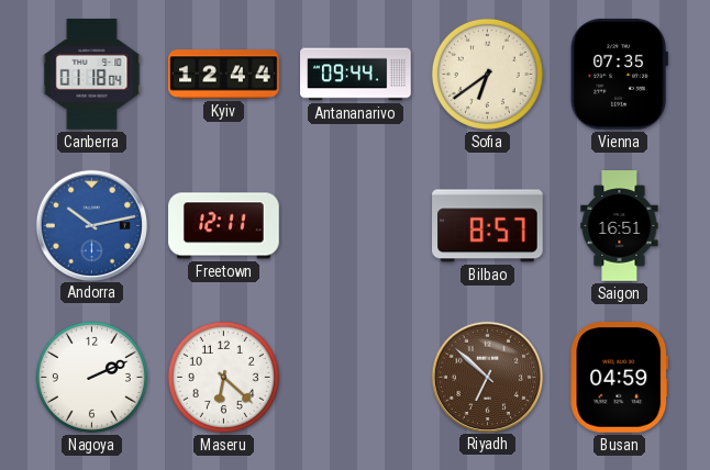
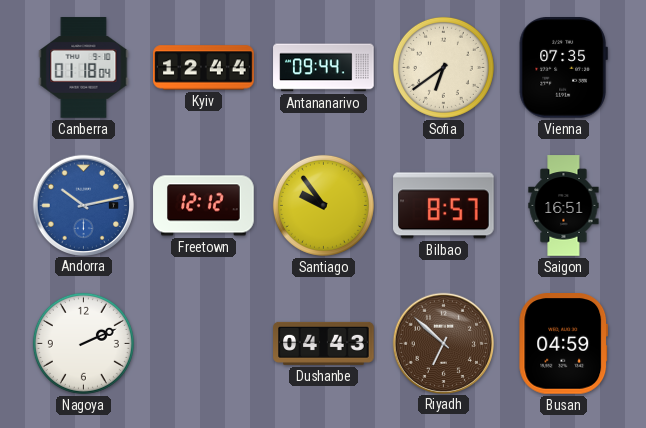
Freetown: 12:11 -> 12:12 (204, 206)
Santiago: none -> 9:54 (323, 205)
Maseru: 6:22 -> none (223, 377)
Dushanbe: none -> 04:43 (324, 343)
